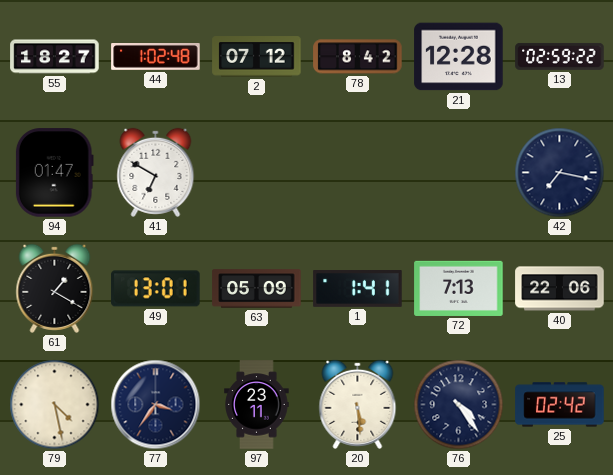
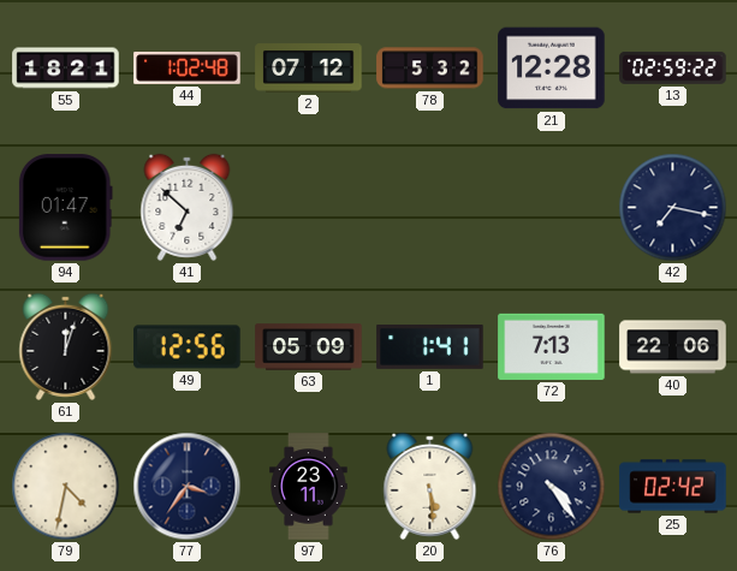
55: 18:27 -> 18:21 (66, 69)
78: 8:42 -> 5:32 (430, 69)
41: 6:50 -> 6:52 (188, 207)
61: 1:20 -> 12:03 (66, 346)
49: 13:01 -> 12:56 (188, 347)
79: 4:28 -> 4:32 (66, 487)
